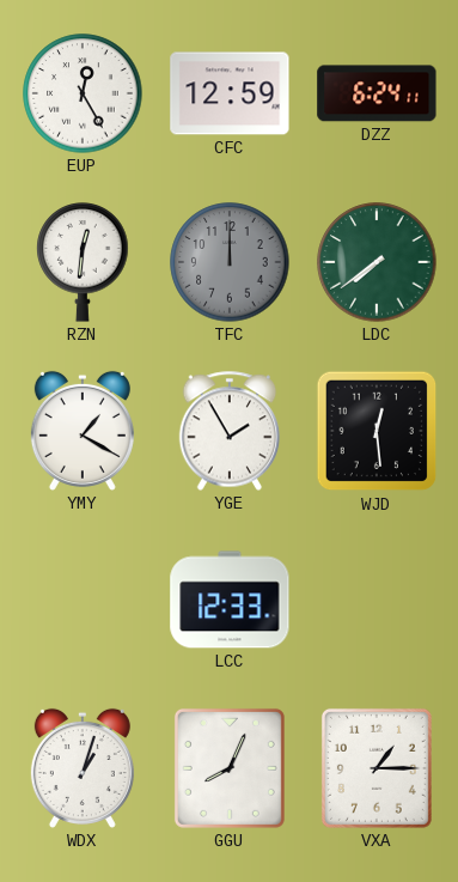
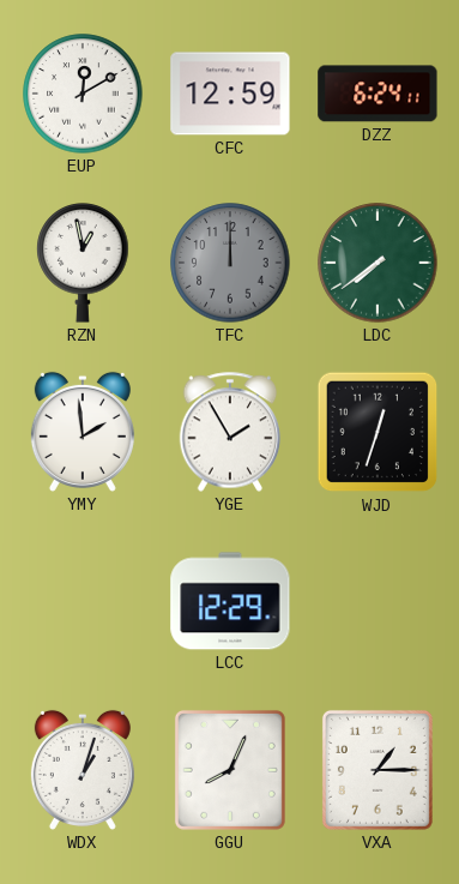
EUP: 12:25 -> 12:10 (83, 94)
RZN: 12:31 -> 12:58 (83, 263)
YMY: 1:20 -> 1:59 (83, 432)
WJD: 12:29 -> 12:33 (378, 432)
LCC: 12:33 -> 12:29 (230, 601)
